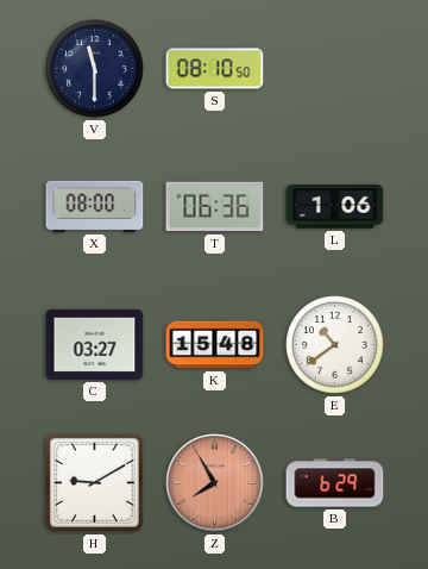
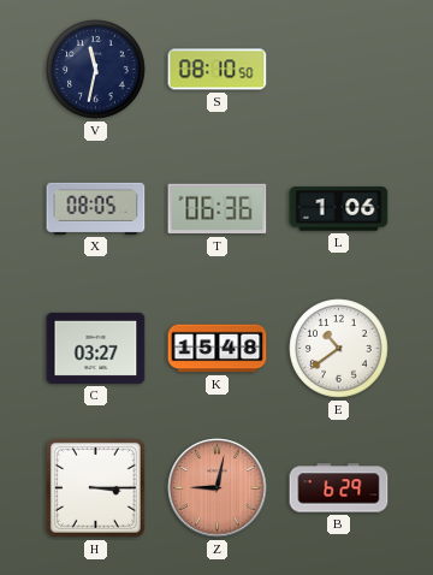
V: 11:30 -> 11:32 (96, 70)
X: 08:00 -> 08:05 (96, 208)
H: 9:10 -> 3:15 (95, 487)
Z: 7:55 -> 9:02 (218, 488)
